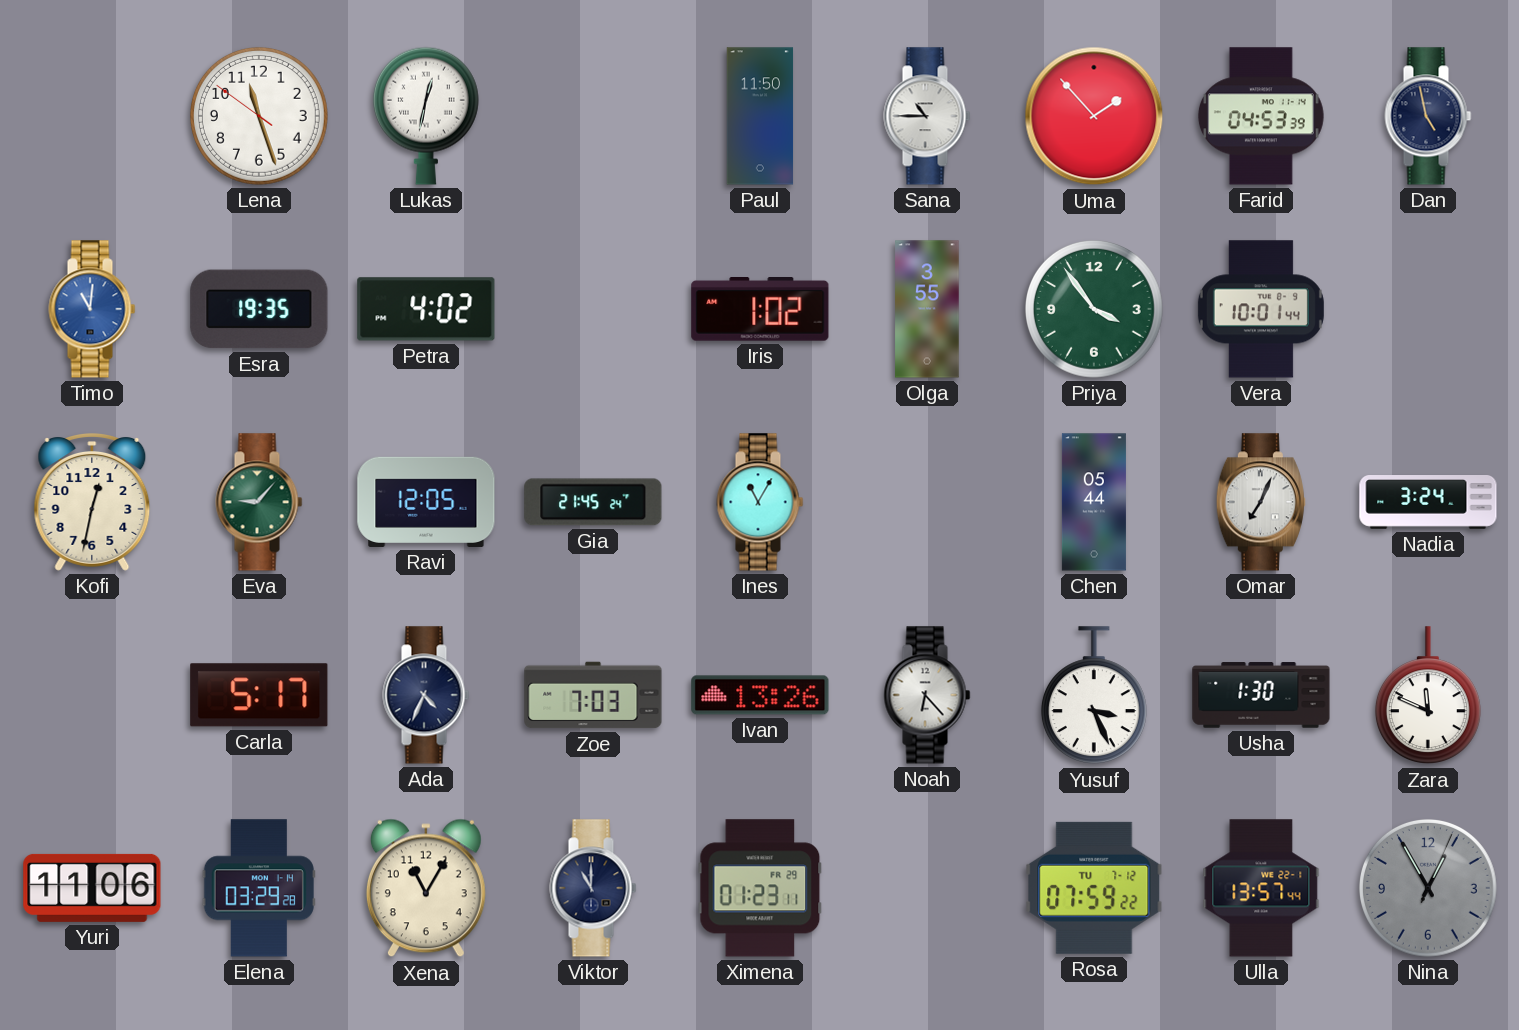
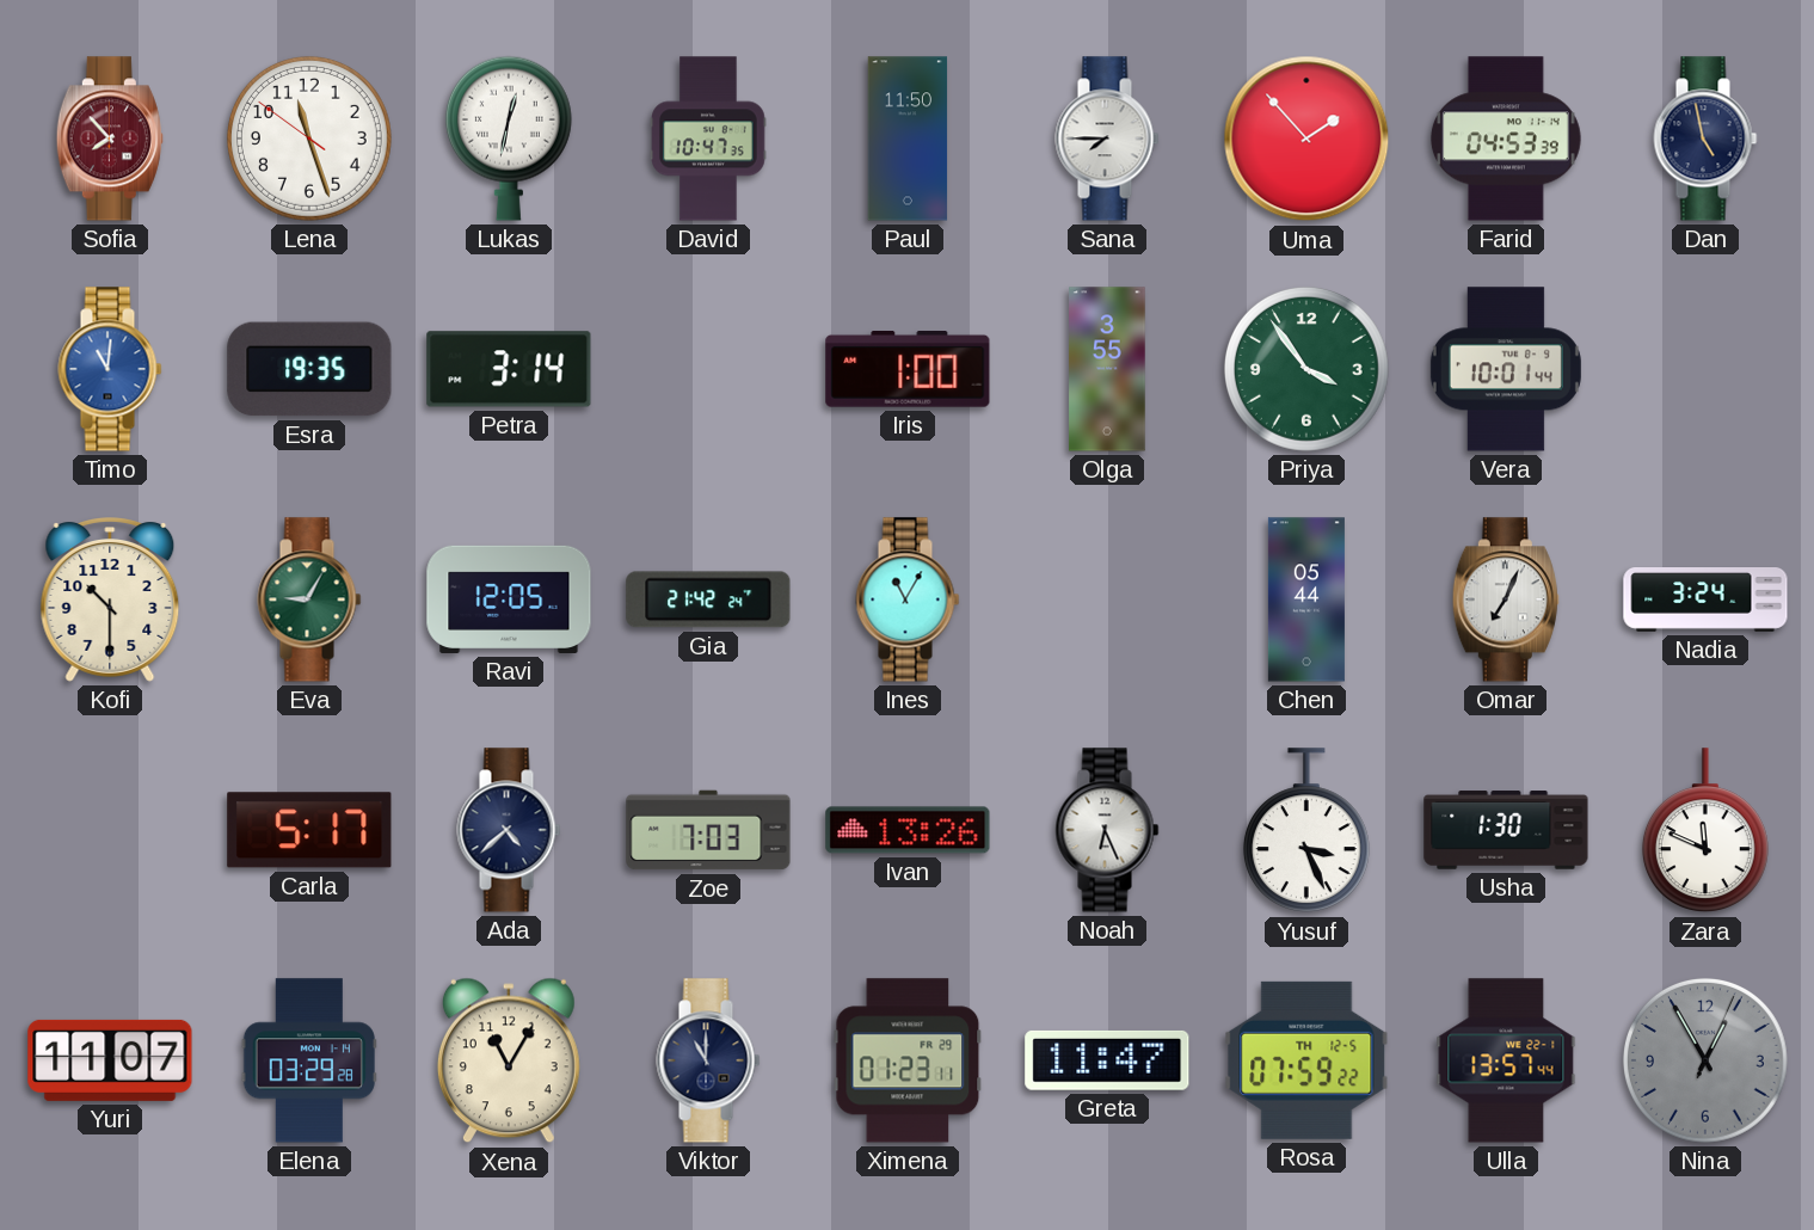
Sofia: none -> 7:53 (110, 139)
David: none -> 10:47 (708, 139)
Sana: 10:45 -> 7:45 (1107, 139)
Petra: 4:02 -> 3:14 (509, 369)
Iris: 1:02 -> 1:00 (908, 370)
Kofi: 12:32 -> 10:30 (110, 601)
Eva: 9:07 -> 9:05 (309, 599)
Gia: 21:45 -> 21:42 (708, 599)
Ada: 4:34 -> 4:38 (509, 830)
Noah: 6:23 -> 6:26 (1107, 830)
Yuri: 11:06 -> 11:07 (110, 1060)
Greta: none -> 11:47 (1107, 1060)
Rosa date: TU 7-12 -> TH 12-5 (1306, 1060)
